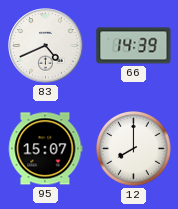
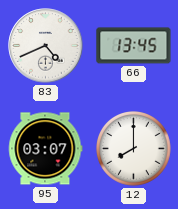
66: 14:39 -> 13:45 (134, 46)
95: 15:07 -> 03:07 (45, 149)
